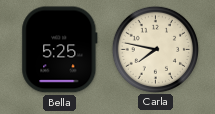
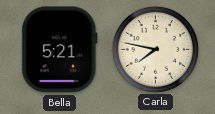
Bella: 5:25 -> 5:21 (60, 50)
